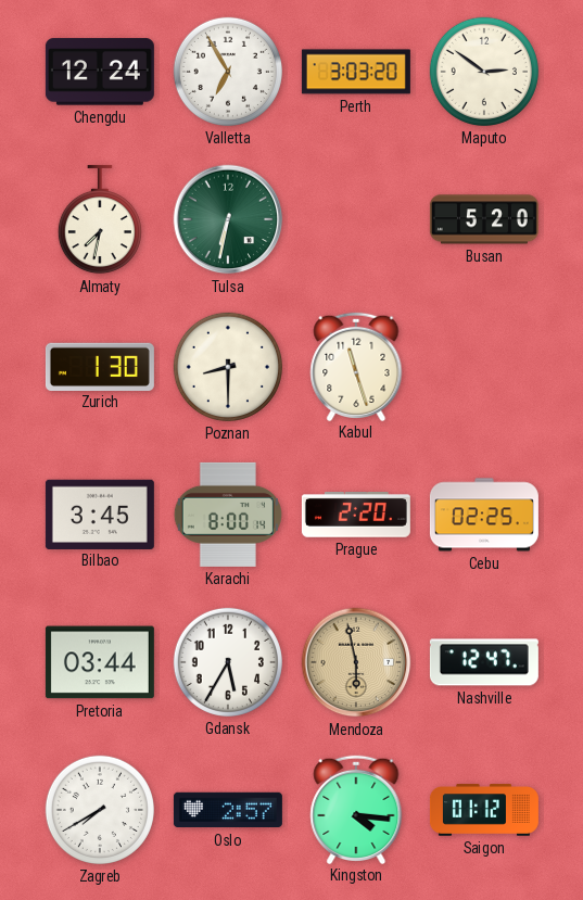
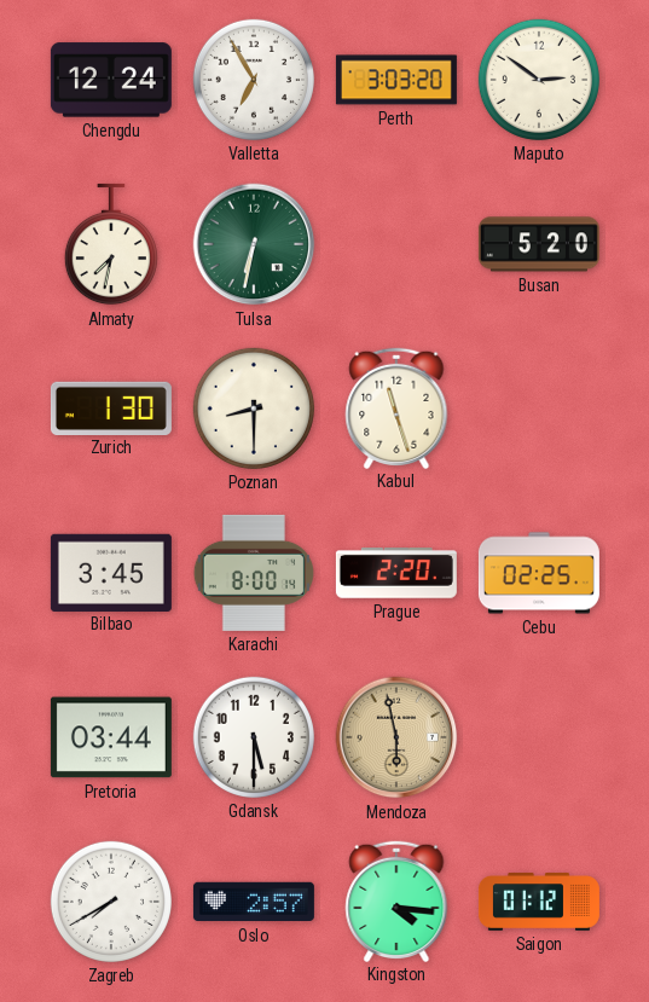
Gdansk: 5:35 -> 5:30 (254, 737)
Nashville: 12:47 -> none (484, 662)
